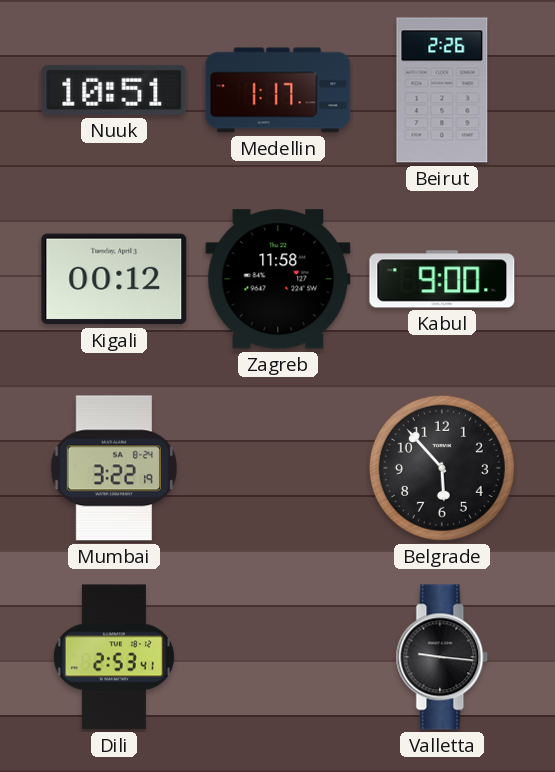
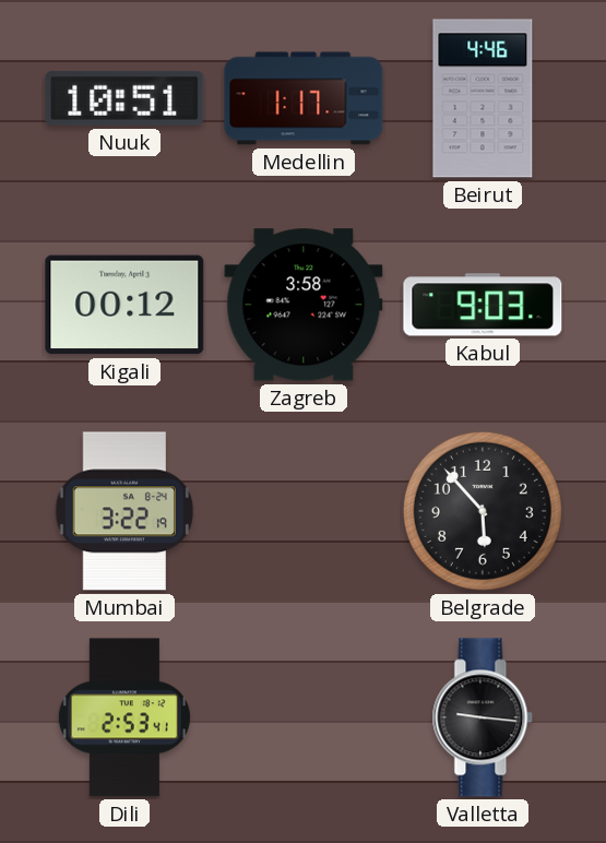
Beirut: 2:26 -> 4:46 (483, 98)
Zagreb: 11:58 -> 3:58 (304, 305)
Kabul: 9:00 -> 9:03 (483, 305)
